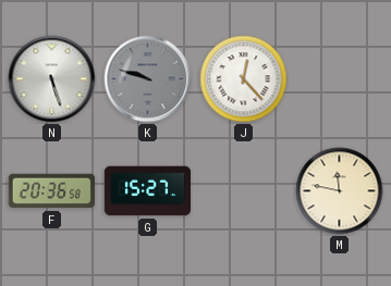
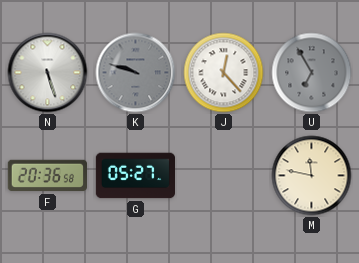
U: none -> 6:55 (312, 73)
G: 15:27 -> 05:27 (135, 176)
